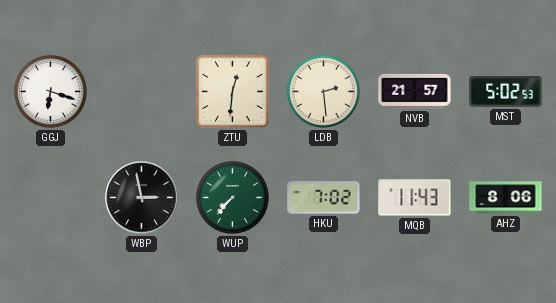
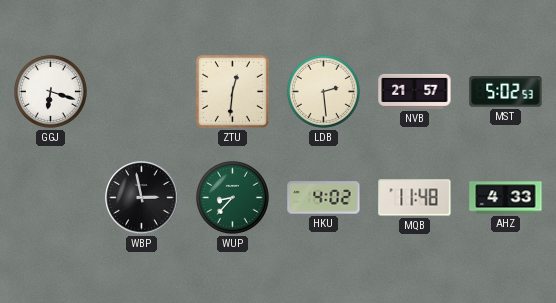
WUP: 7:37 -> 8:37 (232, 197)
HKU: 7:02 -> 4:02 (324, 198)
MQB: 11:43 -> 11:48 (415, 198)
AHZ: 8:06 -> 4:33 (506, 198)
